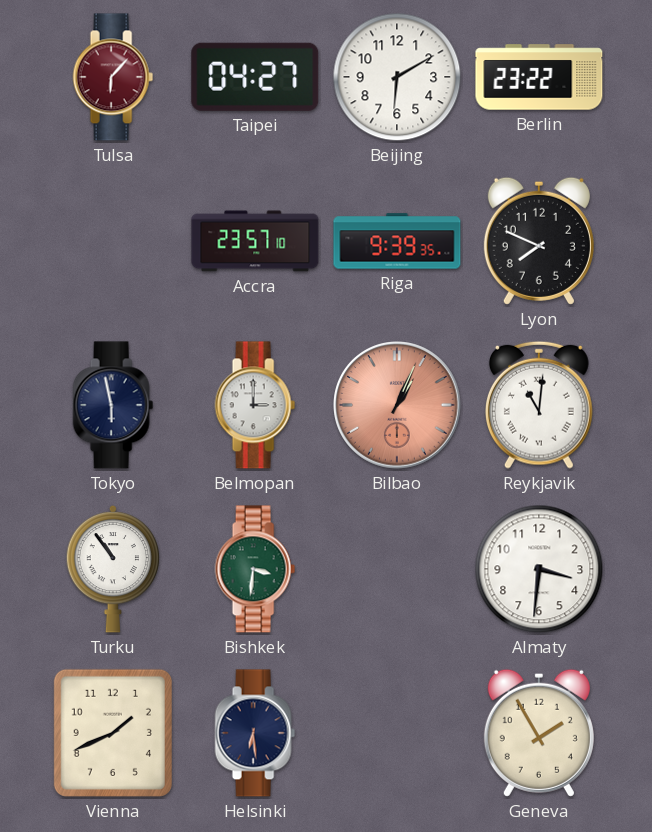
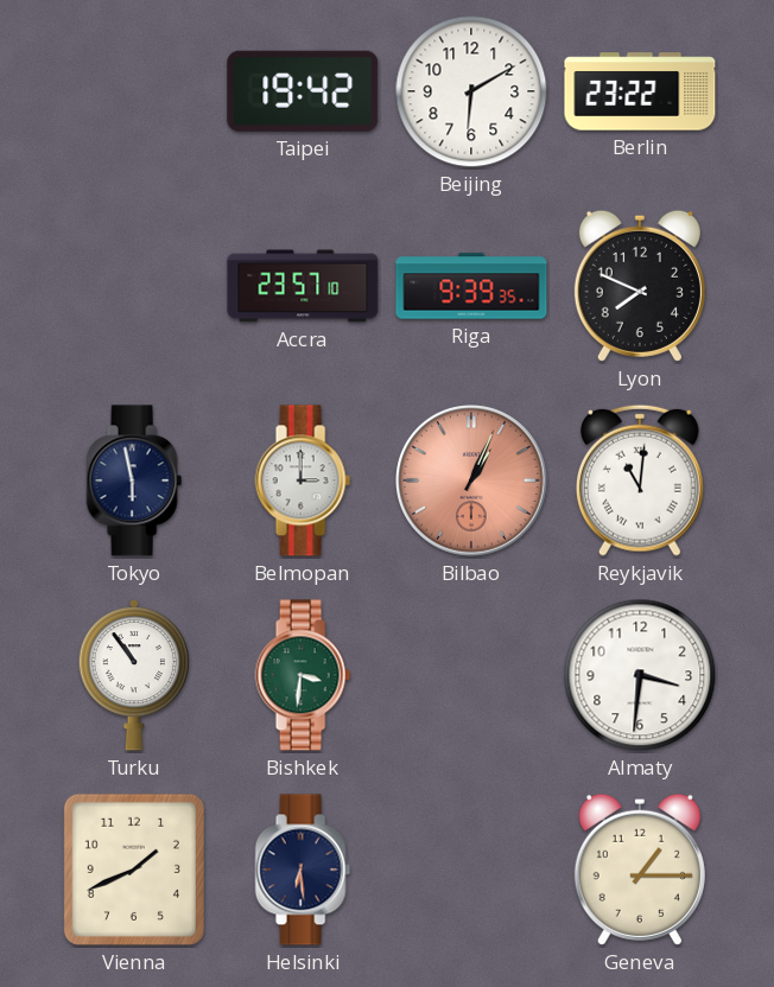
Tulsa: 6:07 -> none (113, 77)
Taipei: 04:27 -> 19:42 (303, 91)
Geneva: 1:55 -> 1:15 (640, 870)
